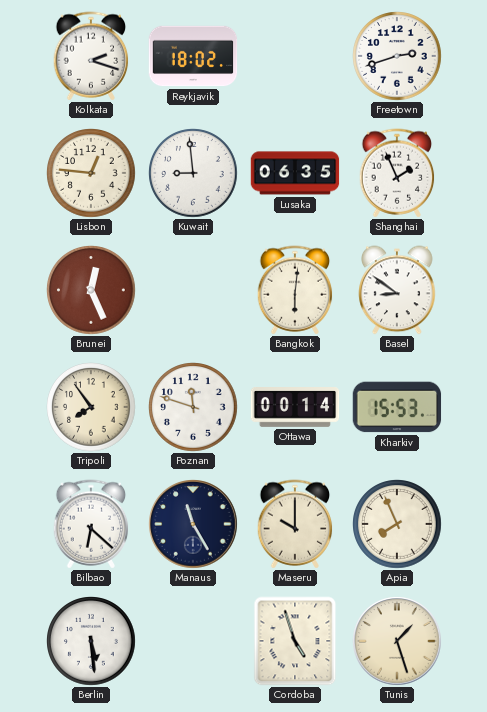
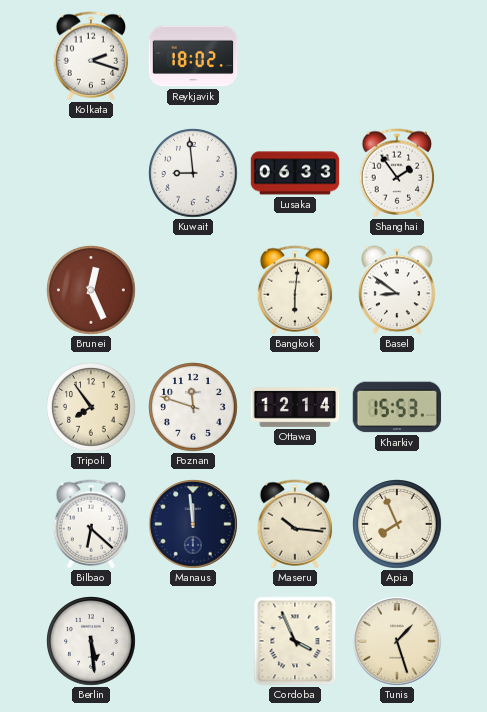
Freetown: 2:42 -> none (397, 56)
Lisbon: 12:46 -> none (91, 173)
Lusaka: 06:35 -> 06:33 (295, 173)
Shanghai: 1:56 -> 1:54 (397, 173)
Ottawa: 00:14 -> 12:14 (295, 408)
Manaus: 11:25 -> 11:59 (193, 524)
Maseru: 10:00 -> 10:16 (295, 524)
Cordoba: 4:57 -> 3:56 (295, 641)
